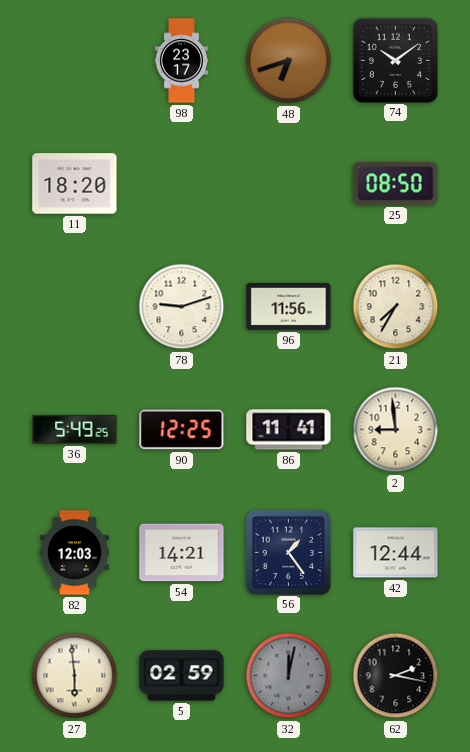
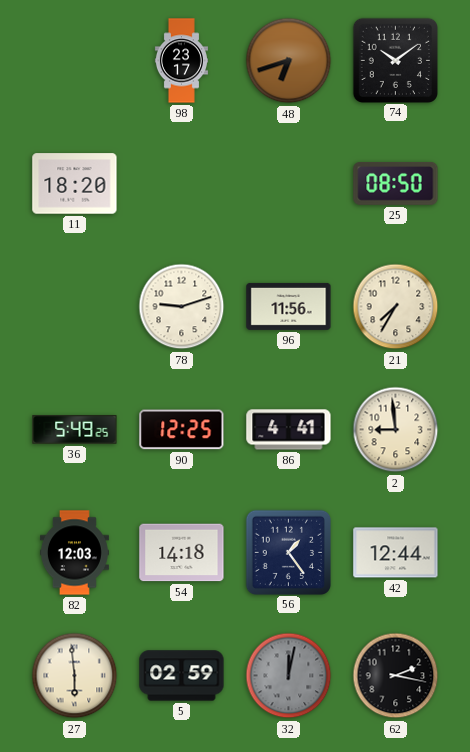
86: 11:41 -> 4:41 (289, 430)
54: 14:21 -> 14:18 (182, 553)
